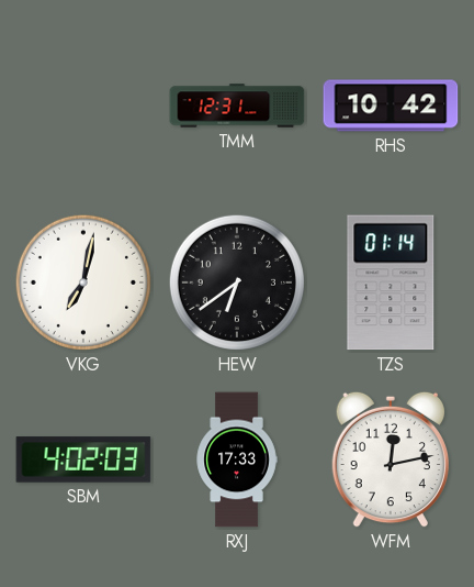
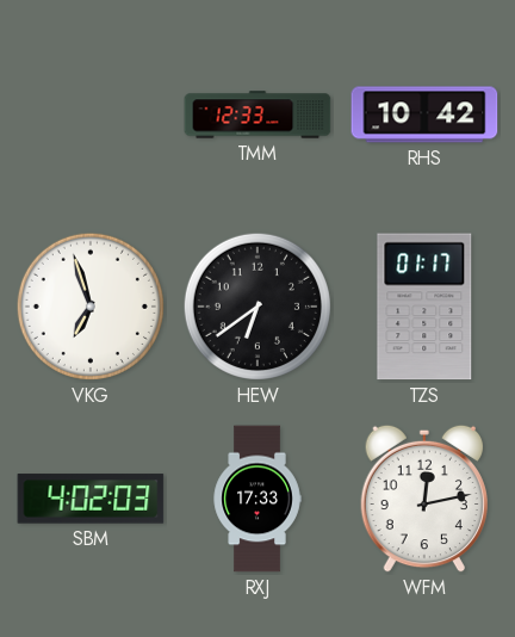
TMM: 12:31 -> 12:33 (257, 115)
VKG: 7:02 -> 6:57 (91, 307)
TZS: 01:14 -> 01:17 (424, 307)
